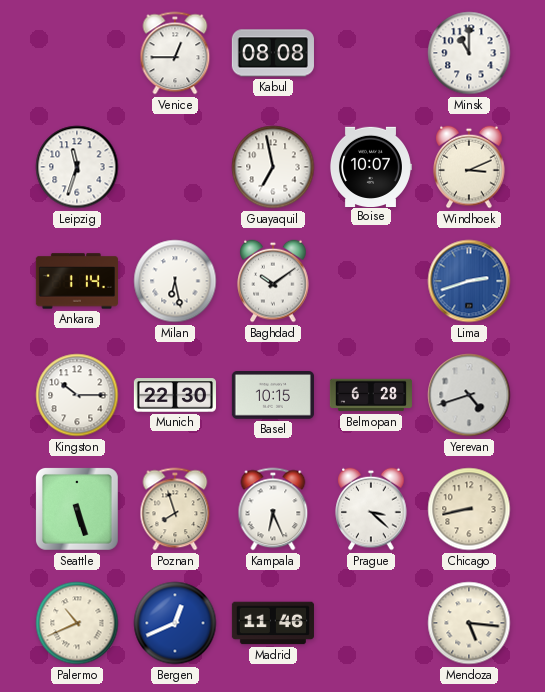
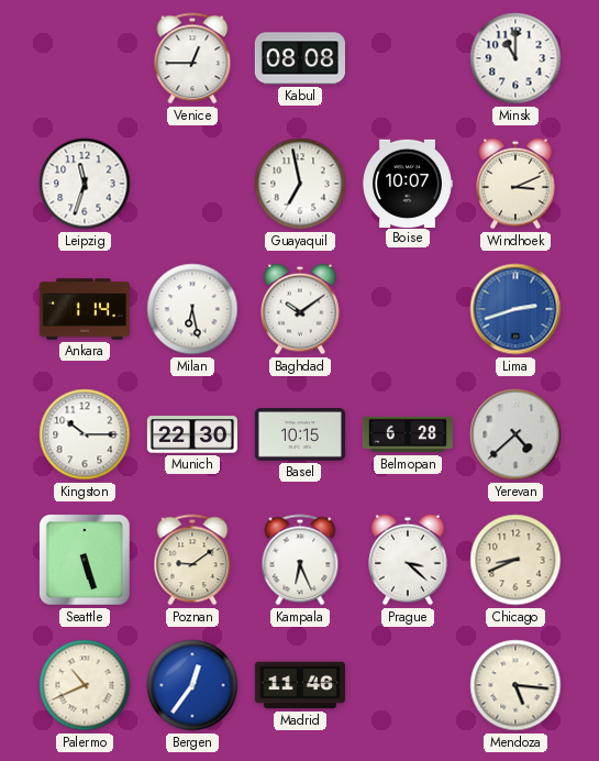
Yerevan: 4:42 -> 4:38 (515, 434)
Poznan: 7:57 -> 9:09 (192, 560)
Chicago: 8:43 -> 8:41 (515, 560)
Bergen: 12:41 -> 12:36 (192, 685)
